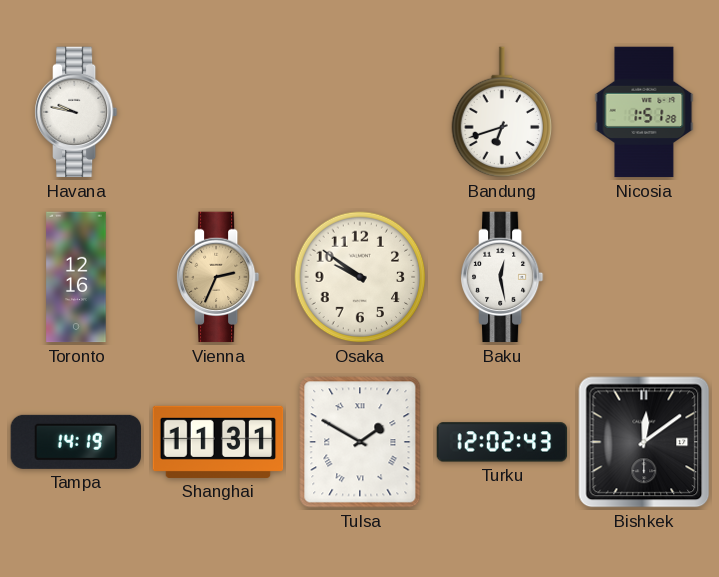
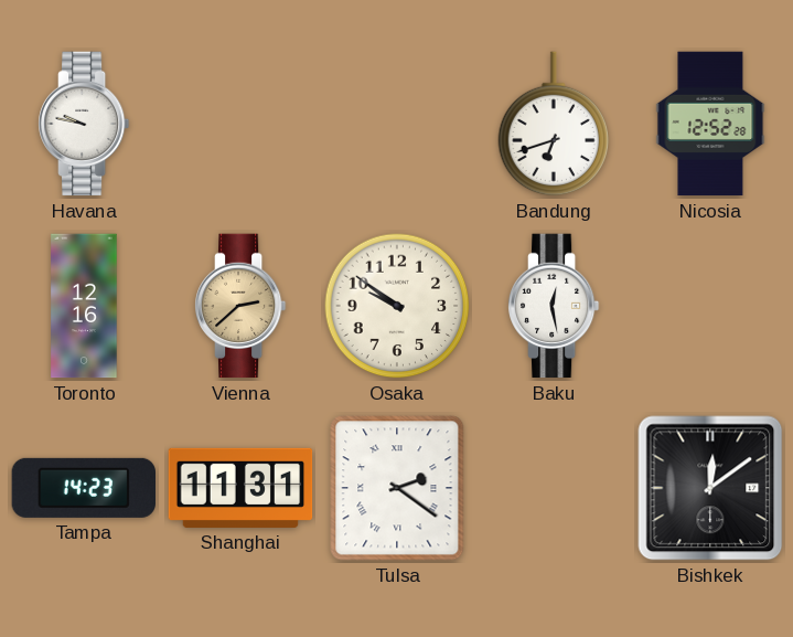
Nicosia: 1:51 -> 12:52 (710, 124)
Vienna: 2:34 -> 2:38 (240, 306)
Tampa: 14:19 -> 14:23 (83, 488)
Tulsa: 1:50 -> 2:21 (397, 488)
Turku: 12:02 -> none (502, 442)
